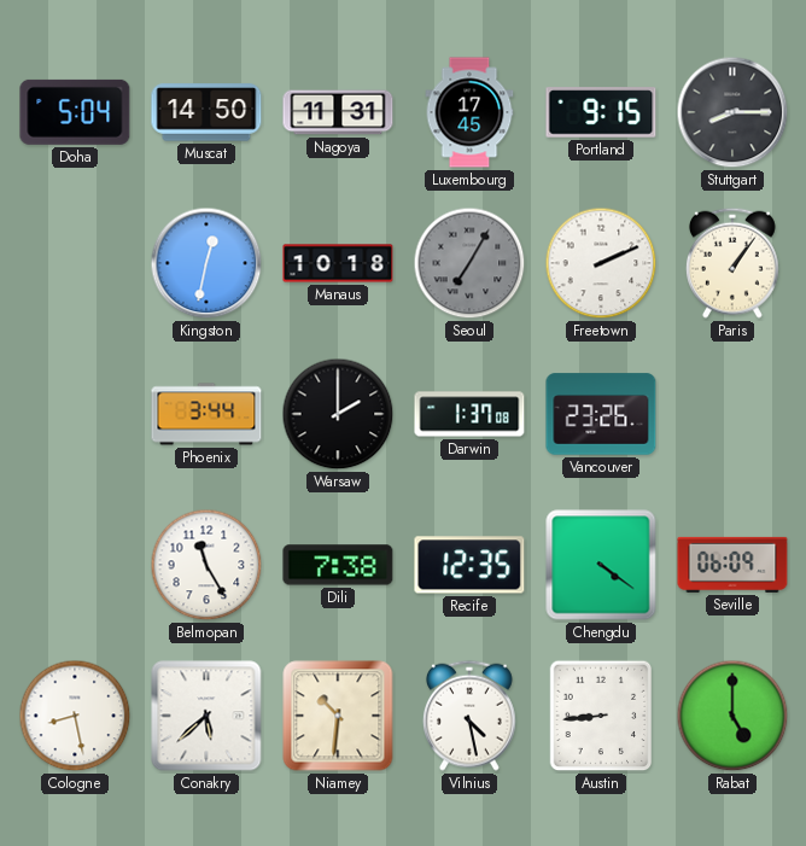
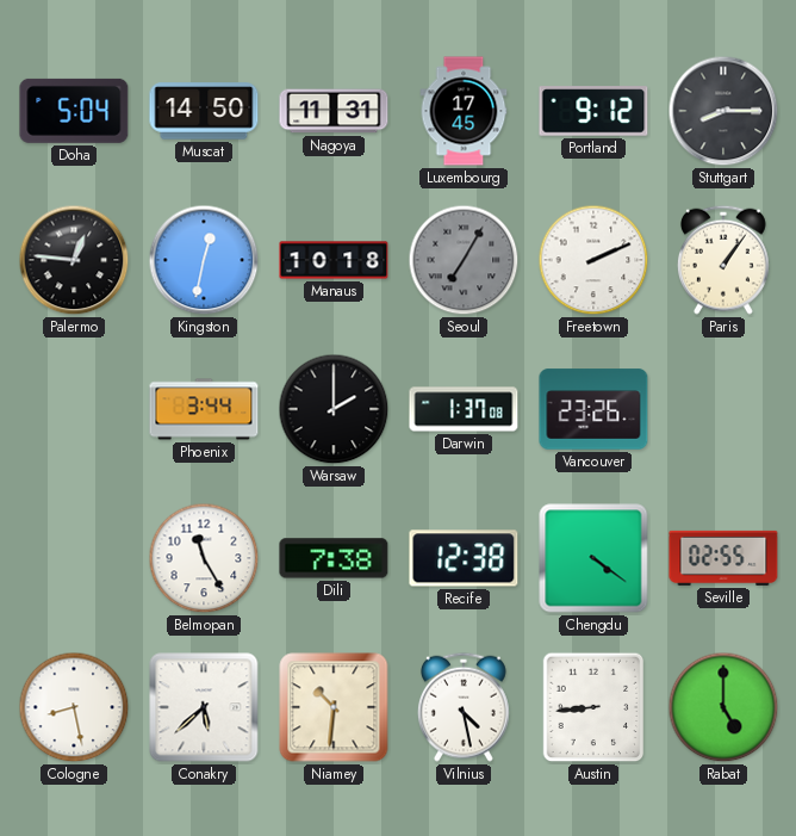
Portland: 9:15 -> 9:12 (593, 111)
Palermo: none -> 12:46 (74, 260)
Recife: 12:35 -> 12:38 (464, 558)
Seville: 06:09 -> 02:55 (723, 558)
